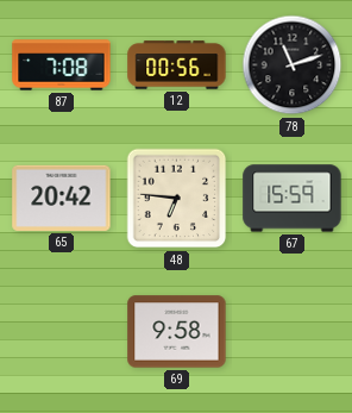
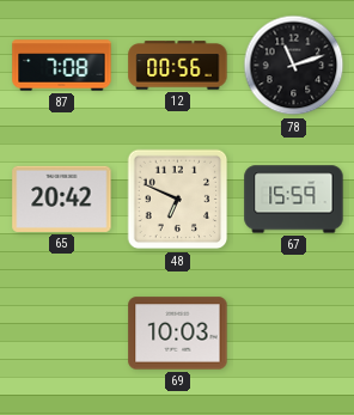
48: 6:46 -> 6:49 (178, 200)
69: 9:58 -> 10:03 (178, 334)
